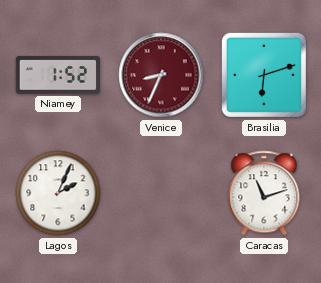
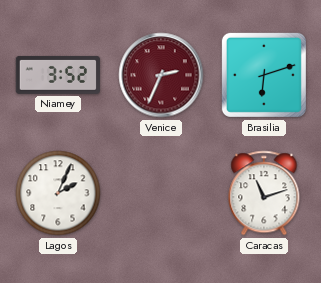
Niamey: 1:52 -> 3:52 (57, 75)
Venice: 8:34 -> 2:34 (161, 75)
